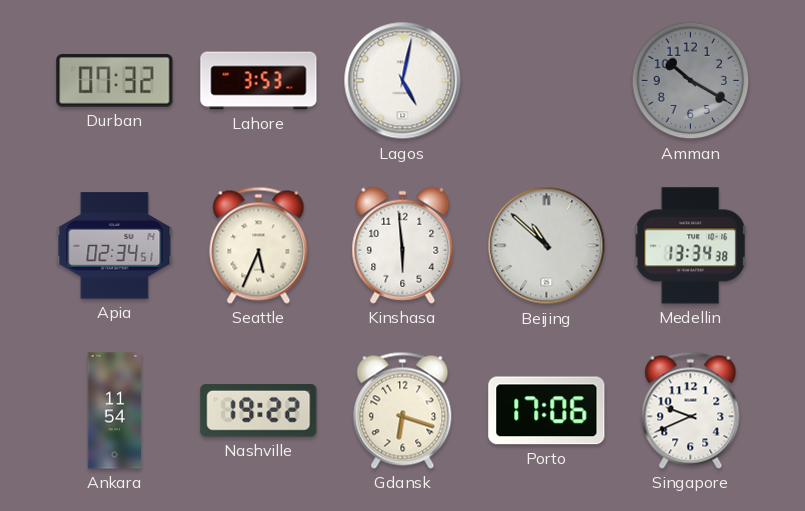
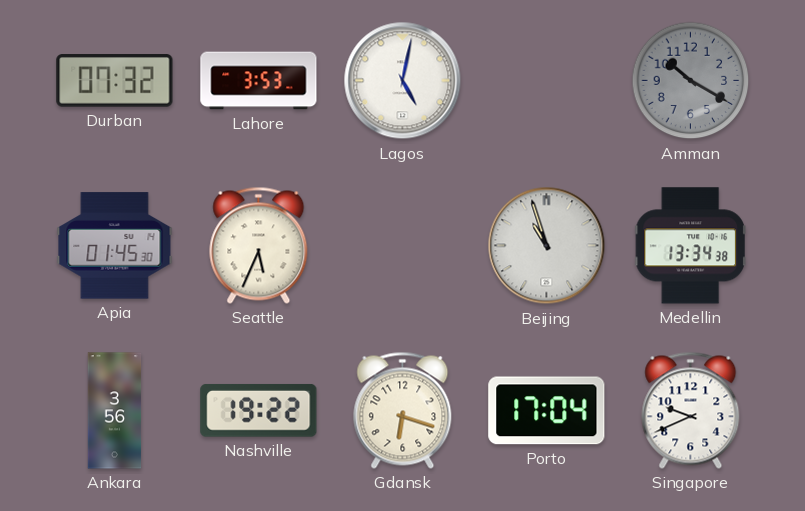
Apia: 02:34 -> 01:45 (115, 246)
Kinshasa: 5:59 -> none (403, 245)
Beijing: 10:52 -> 10:57 (547, 246)
Ankara: 11:54 -> 3:56 (115, 411)
Porto: 17:06 -> 17:04 (547, 411)
